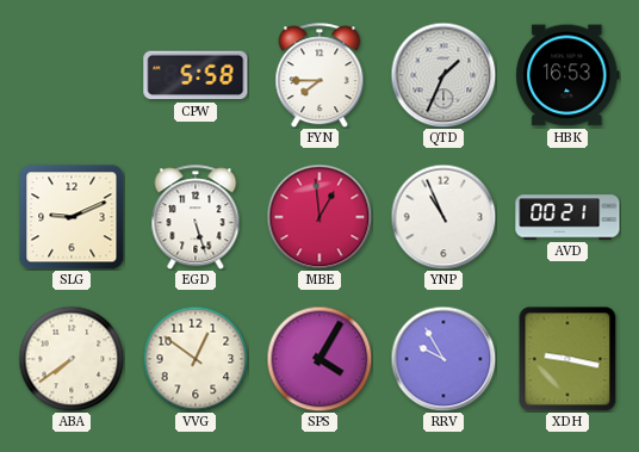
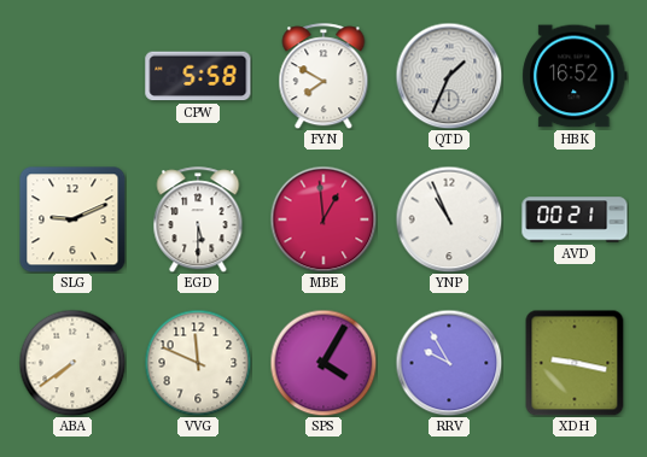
FYN: 7:45 -> 7:50 (323, 76)
HBK: 16:53 -> 16:52 (575, 76)
EGD: 5:27 -> 5:30 (198, 219)
VVG: 12:51 -> 11:49 (198, 363)
